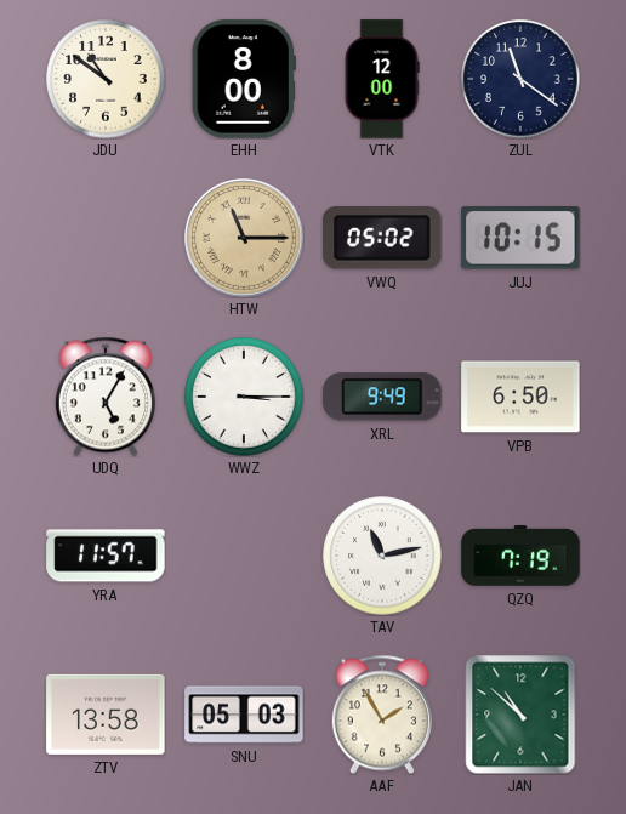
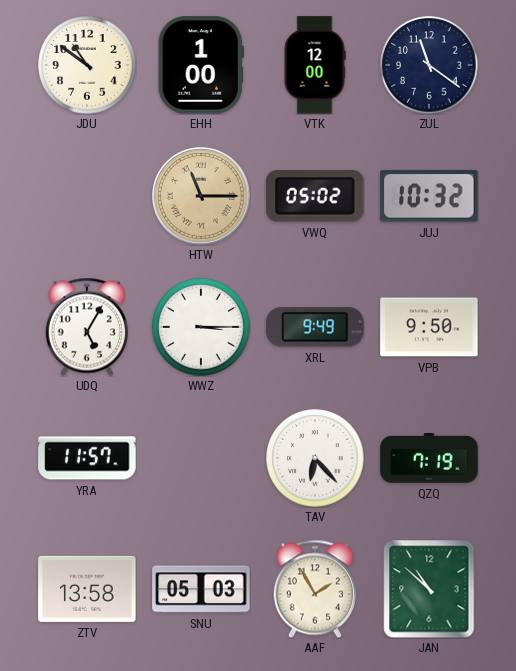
EHH: 8:00 -> 1:00 (201, 65)
JUJ: 10:15 -> 10:32 (429, 196)
VPB: 6:50 -> 9:50 (429, 327)
TAV: 11:13 -> 6:23 (315, 458)
